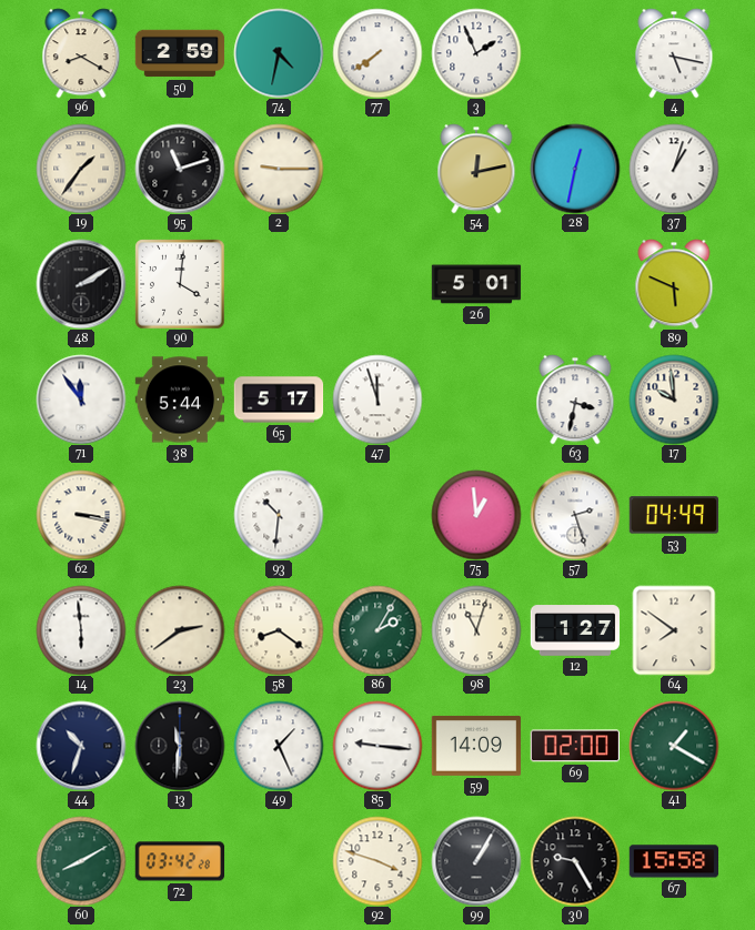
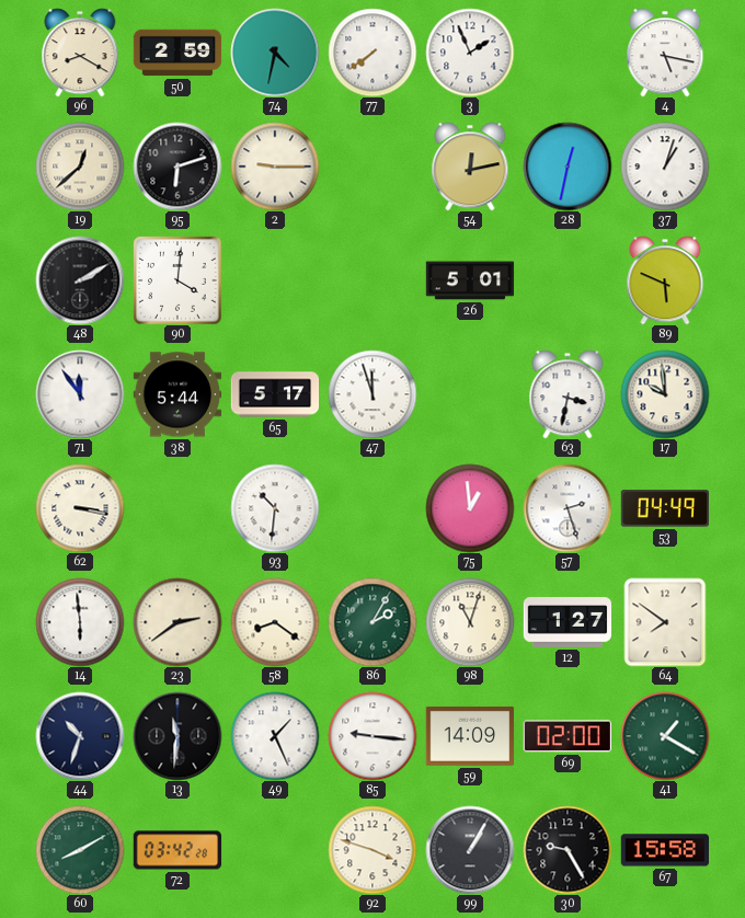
19: 1:36 -> 12:38 (80, 167)
95: 11:12 -> 6:12 (177, 167)
